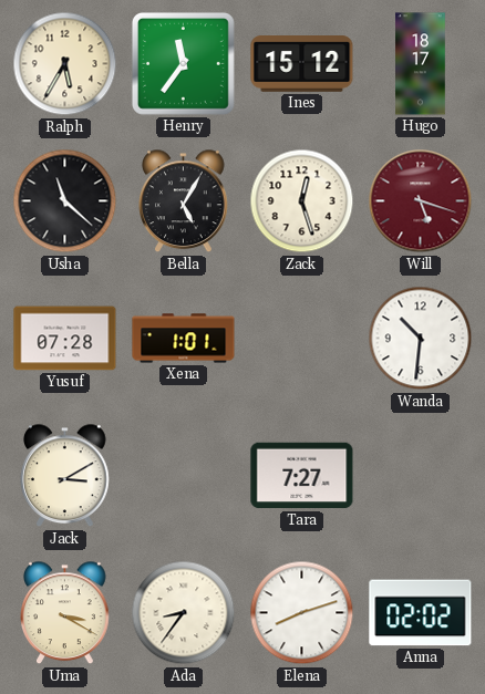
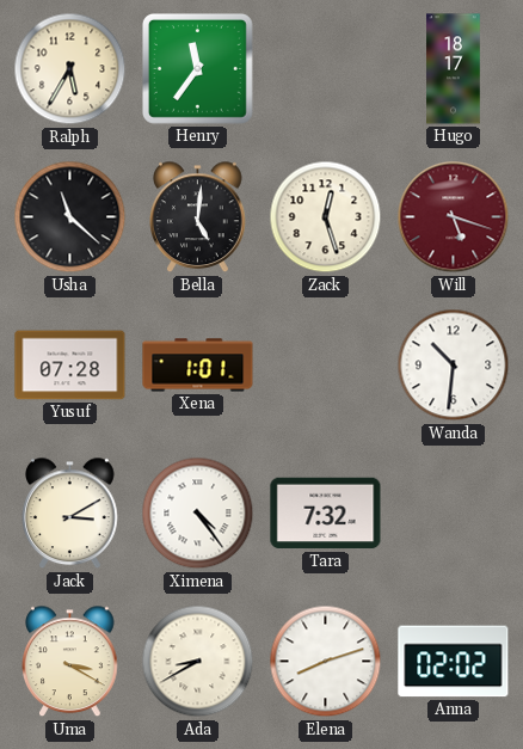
Ines: 15:12 -> none (302, 64)
Bella: 5:05 -> 5:01 (198, 217)
Ximena: none -> 4:24 (198, 514)
Tara: 7:27 -> 7:32 (326, 514)
Ada: 8:36 -> 8:40 (198, 662)
